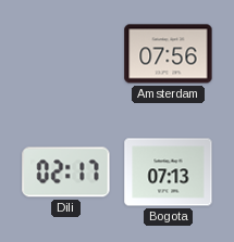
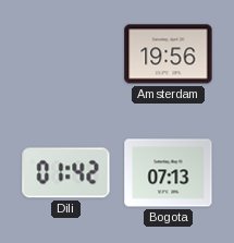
Amsterdam: 07:56 -> 19:56 (169, 54)
Dili: 02:17 -> 01:42 (66, 173)
